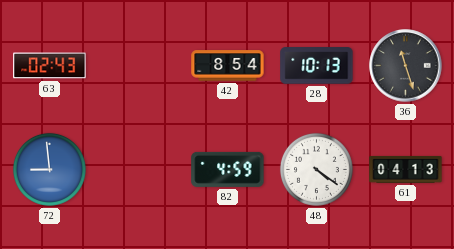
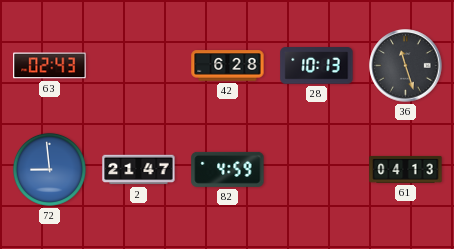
42: 8:54 -> 6:28 (228, 66)
2: none -> 21:47 (139, 170)
48: 4:21 -> none (316, 169)
